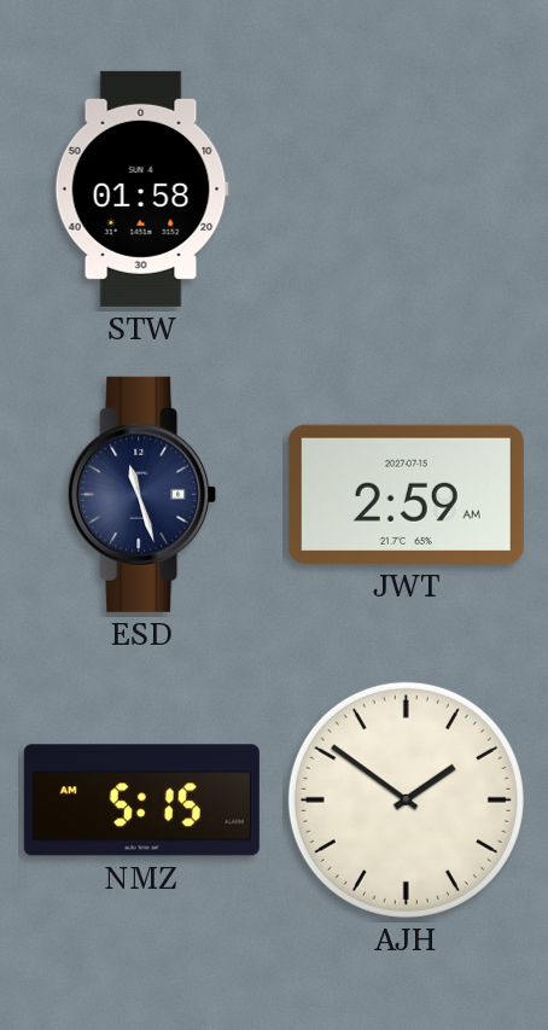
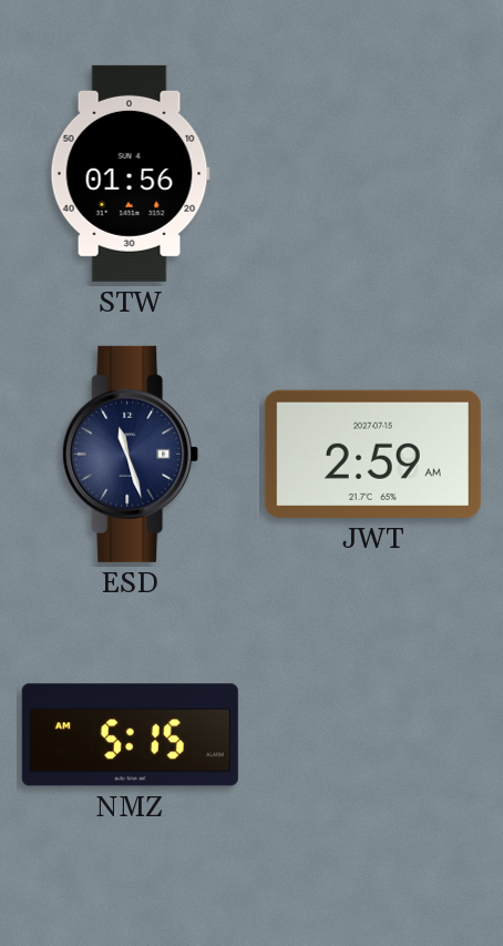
STW: 01:58 -> 01:56 (130, 173)
AJH: 1:51 -> none (406, 799)
